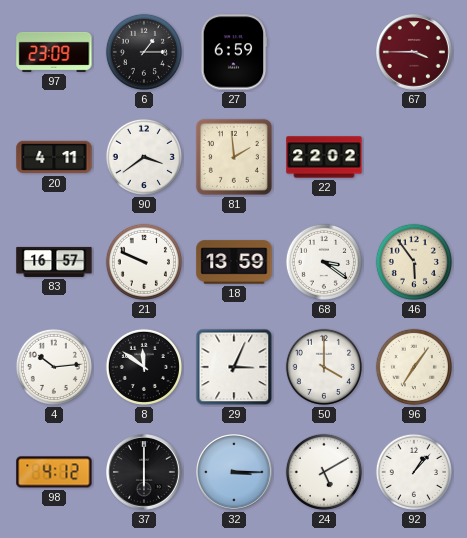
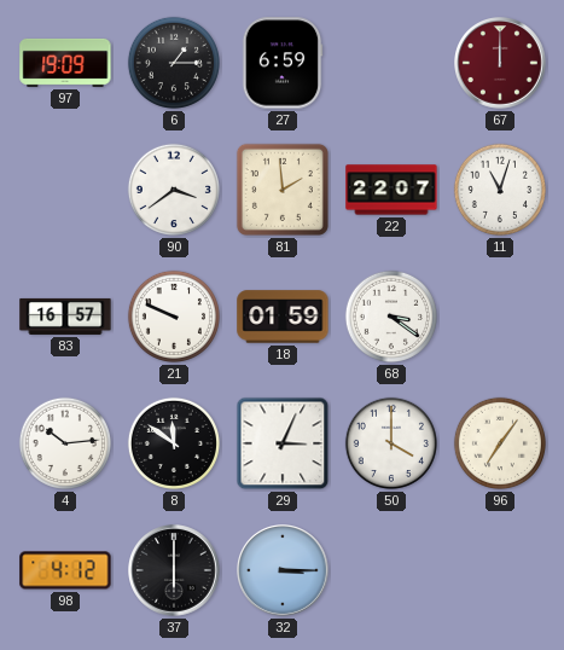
97: 23:09 -> 19:09 (65, 63)
67: 3:45 -> 12:00 (501, 64)
20: 4:11 -> none (54, 157)
22: 22:02 -> 22:07 (391, 190)
11: none -> 11:03 (500, 190)
18: 13:59 -> 01:59 (283, 317)
46: 5:54 -> none (414, 262)
24: 5:10 -> none (324, 472)
92: 1:07 -> none (414, 472)
